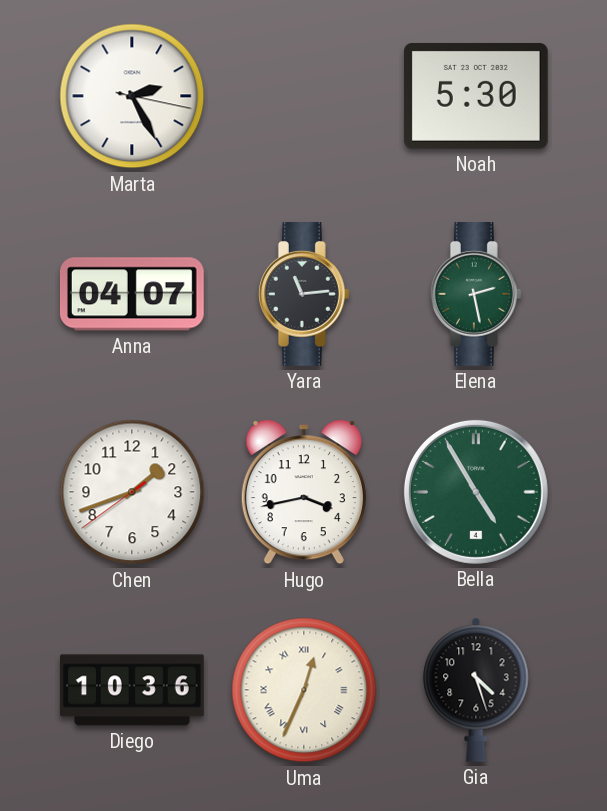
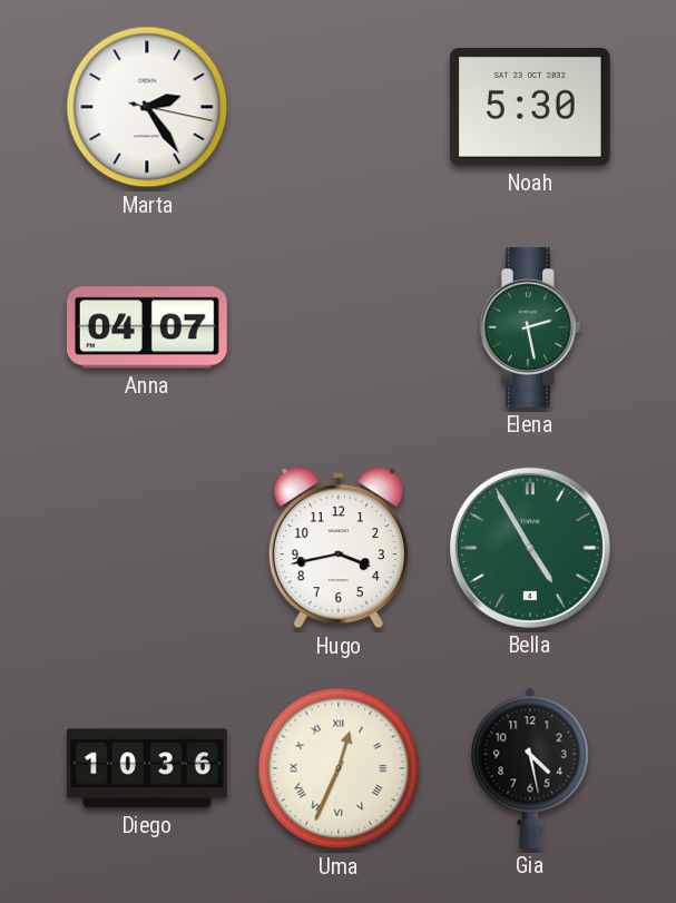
Marta: 2:25 -> 2:24 (147, 107)
Yara: 11:14 -> none (304, 295)
Chen: 1:41 -> none (132, 492)
Gia: 4:27 -> 4:28 (530, 768)
